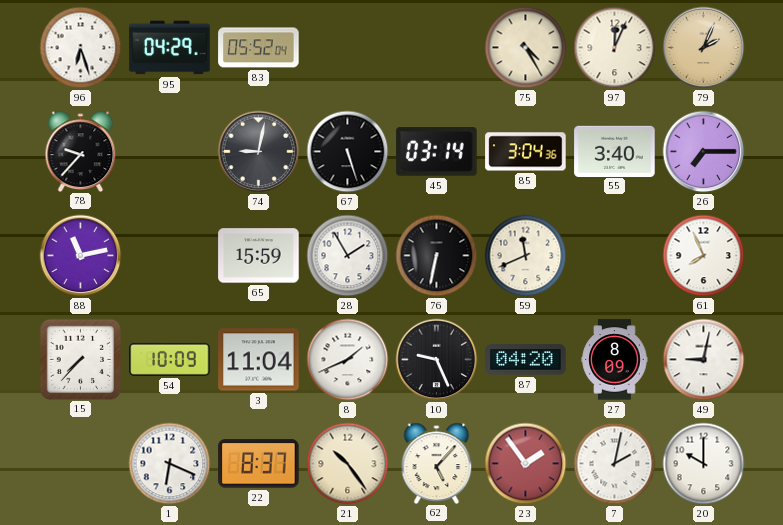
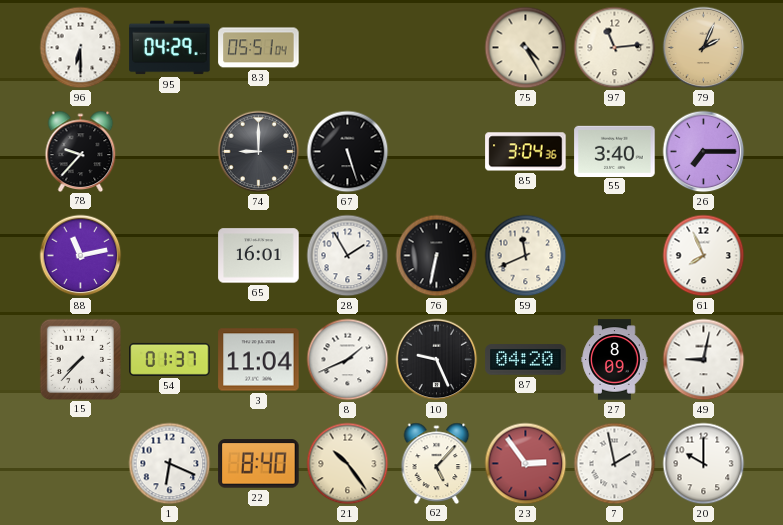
96: 6:27 -> 6:30 (81, 48)
83: 05:52 -> 05:51 (259, 48)
97: 12:04 -> 11:14 (615, 48)
74: 9:02 -> 9:00 (259, 152)
45: 03:14 -> none (437, 152)
65: 15:59 -> 16:01 (259, 256)
54: 10:09 -> 01:37 (170, 359)
22: 8:37 -> 8:40 (259, 464)
23: 1:54 -> 2:54 (526, 464)
7: 2:02 -> 1:58 (615, 464)
